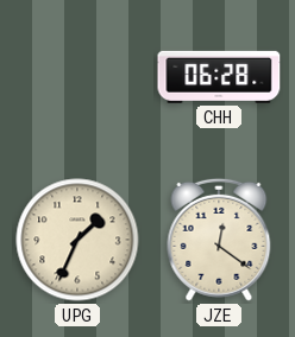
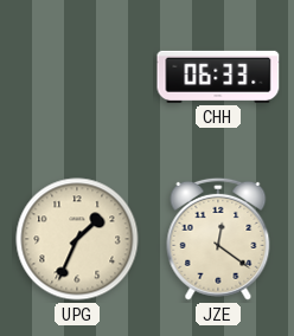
CHH: 06:28 -> 06:33 (218, 77)
